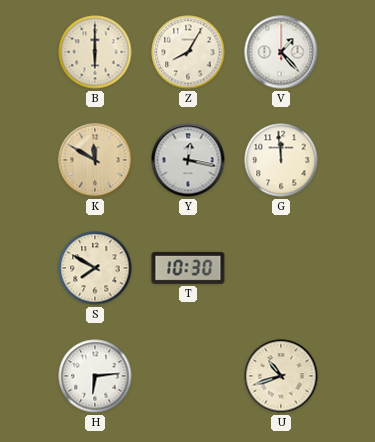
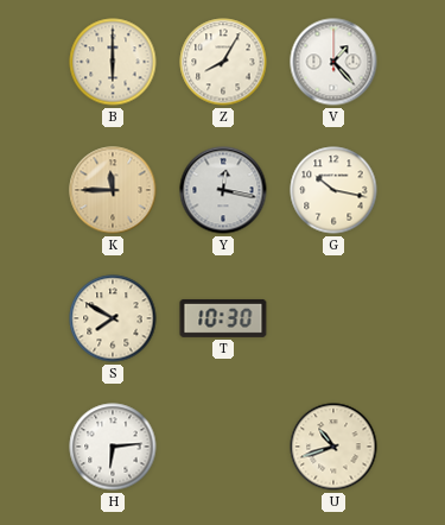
K: 11:50 -> 11:45 (113, 190)
G: 11:59 -> 10:17 (333, 190)
